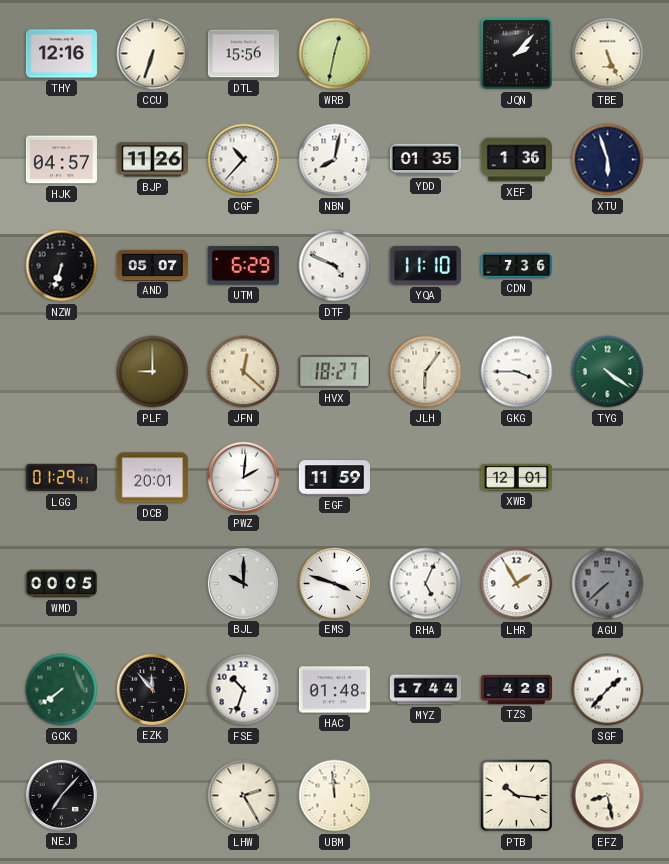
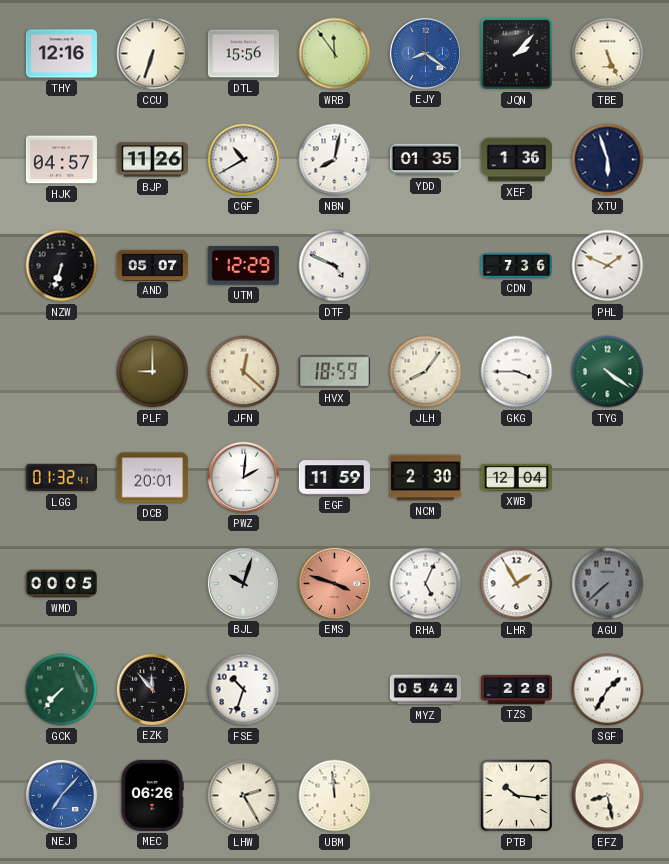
WRB: 12:32 -> 11:54 (335, 54)
EJY: none -> 8:21 (425, 53)
CGF: 10:37 -> 10:40 (244, 160)
UTM: 6:29 -> 12:29 (243, 266)
YQA: 11:10 -> none (425, 265)
PHL: none -> 1:49 (608, 266)
HVX: 18:27 -> 18:59 (334, 372)
JLH: 6:06 -> 8:06 (426, 372)
LGG: 01:29 -> 01:32 (61, 478)
NCM: none -> 2:30 (425, 478)
XWB: 12:01 -> 12:04 (516, 477)
BJL: 10:00 -> 10:03 (243, 583)
EMS dial: white -> salmon (334, 583)
GCK: 7:39 -> 7:37 (62, 690)
HAC: 01:48 -> none (334, 690)
MYZ: 17:44 -> 05:44 (425, 690)
TZS: 4:28 -> 2:28 (516, 689)
SGF: 1:37 -> 1:35 (608, 690)
NEJ dial: black -> blue (61, 795)
MEC: none -> 06:26 (152, 795)
